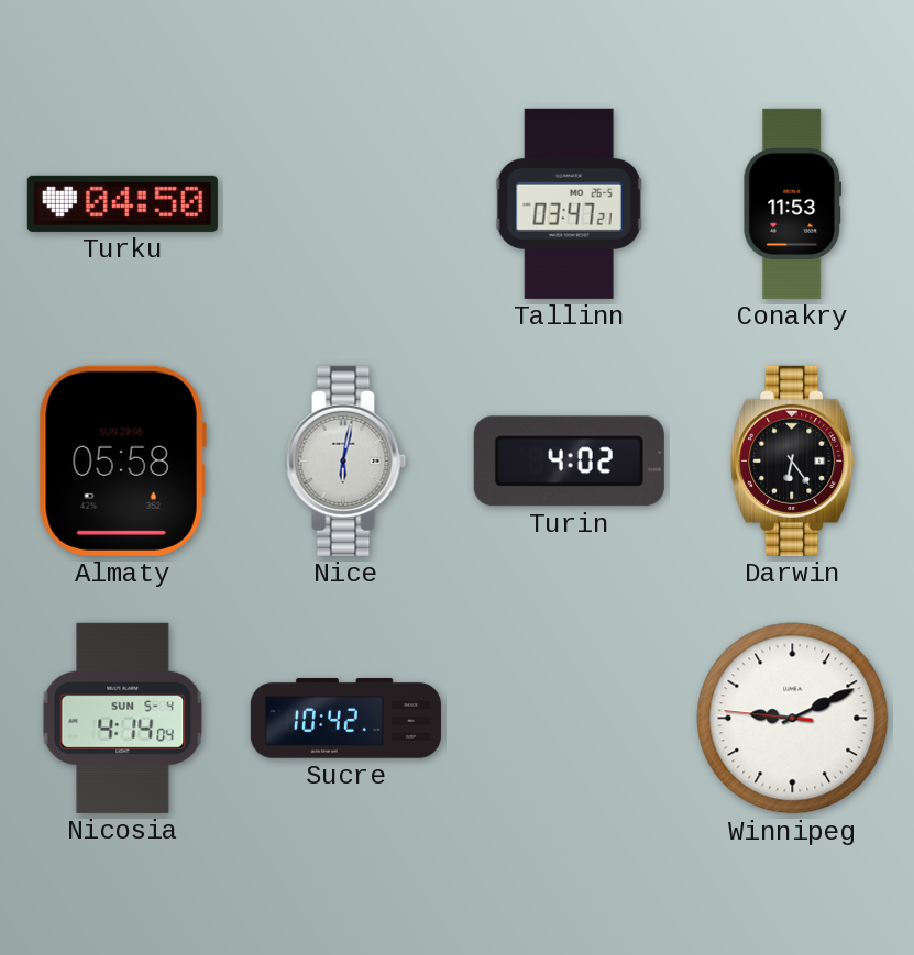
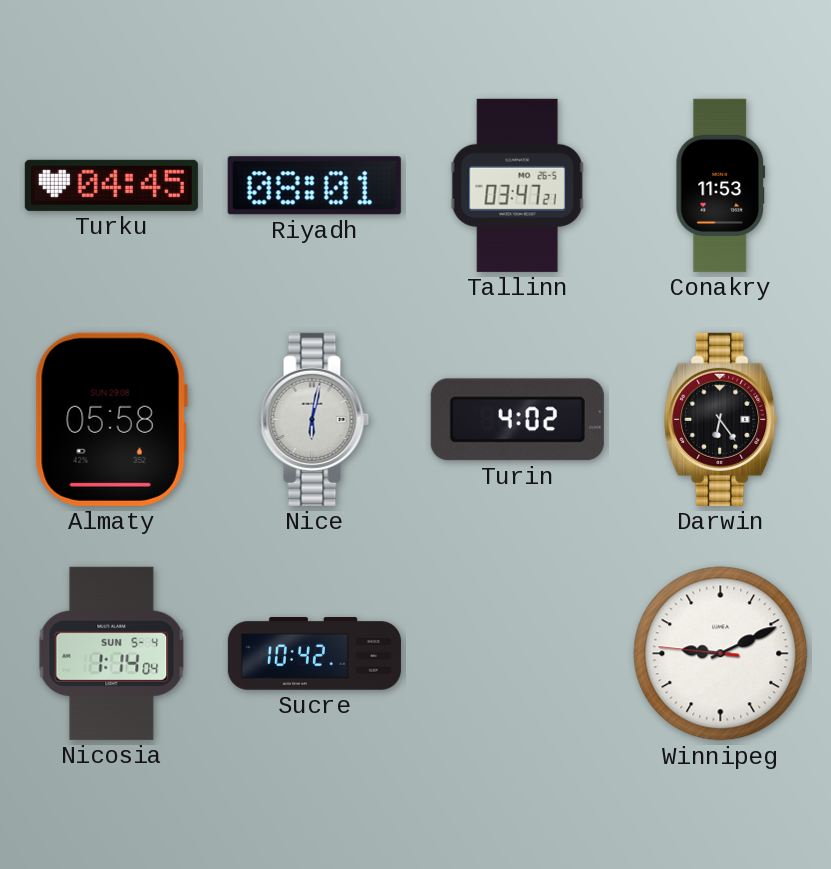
Turku: 04:50 -> 04:45 (111, 185)
Riyadh: none -> 08:01 (314, 186)
Nicosia: 4:14 -> 1:14 (112, 653)
